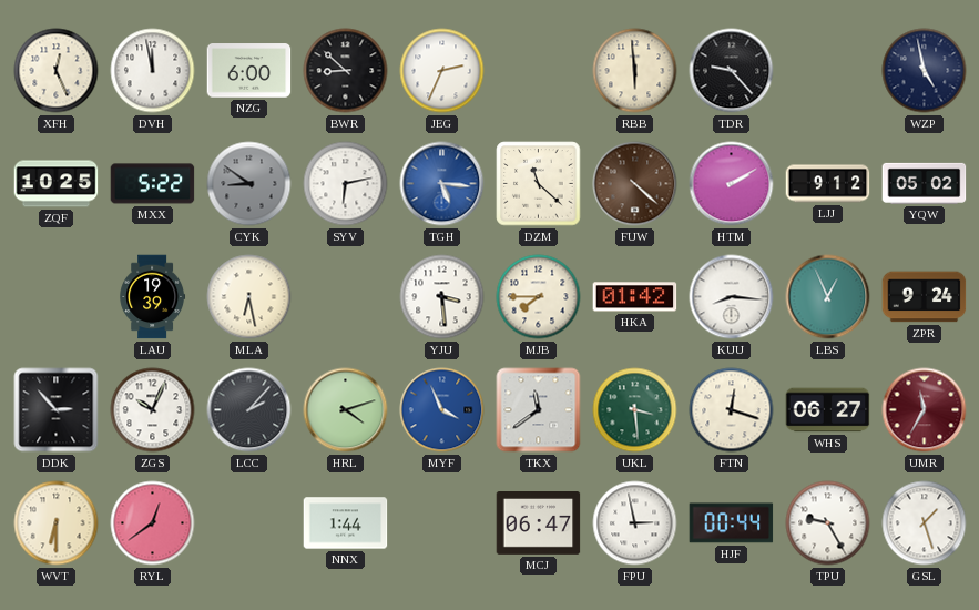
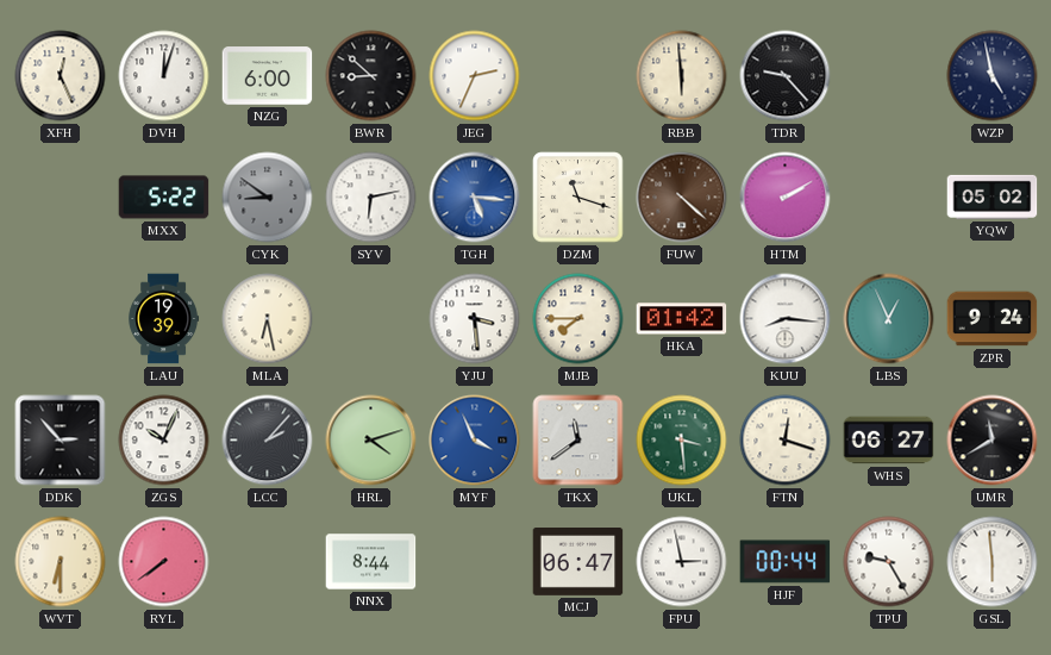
DVH: 11:58 -> 12:03 (164, 76)
ZQF: 10:25 -> none (57, 184)
DZM: 11:22 -> 11:18 (578, 198)
LJJ: 9:12 -> none (828, 184)
UMR: 11:35 -> 11:40 (993, 441)
UMR dial: burgundy -> black (993, 441)
RYL: 12:39 -> 7:39 (164, 562)
NNX: 1:44 -> 8:44 (371, 562)
GSL: 1:27 -> 5:59 (993, 562)
